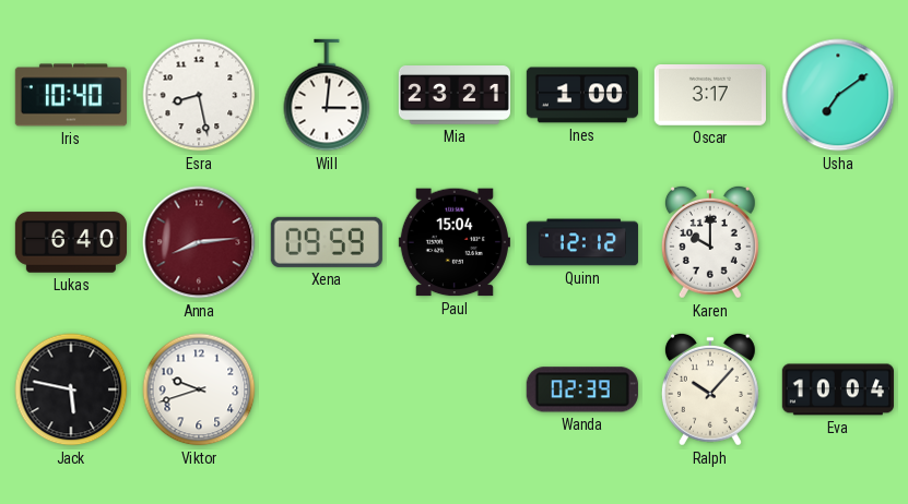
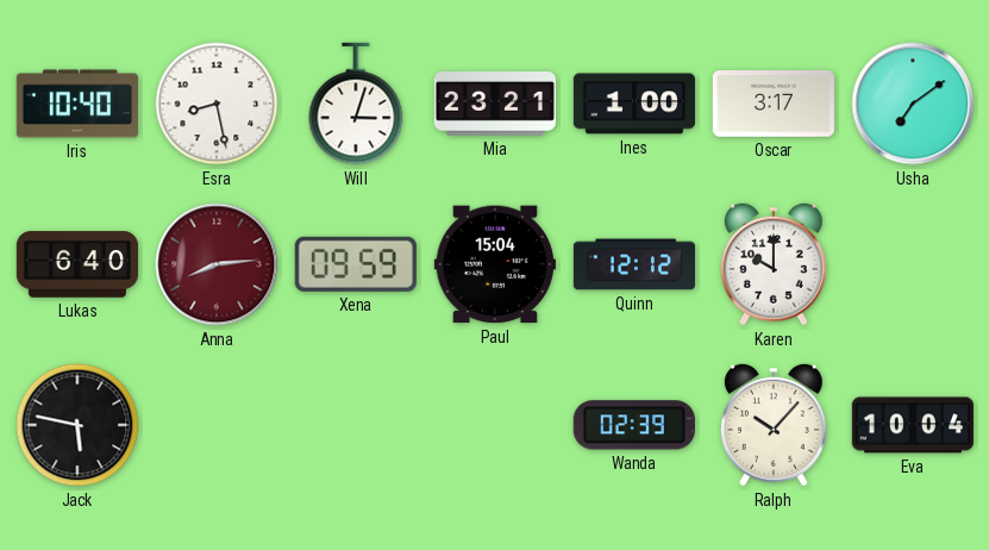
Will: 3:01 -> 3:03 (356, 104)
Viktor: 9:42 -> none (199, 389)
